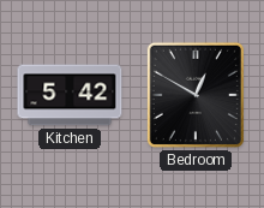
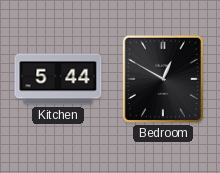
Kitchen: 5:42 -> 5:44 (58, 79)
